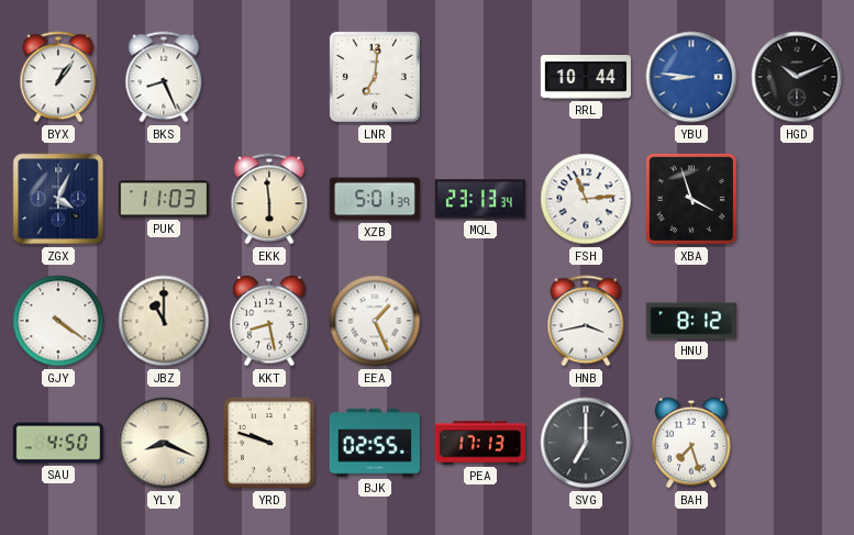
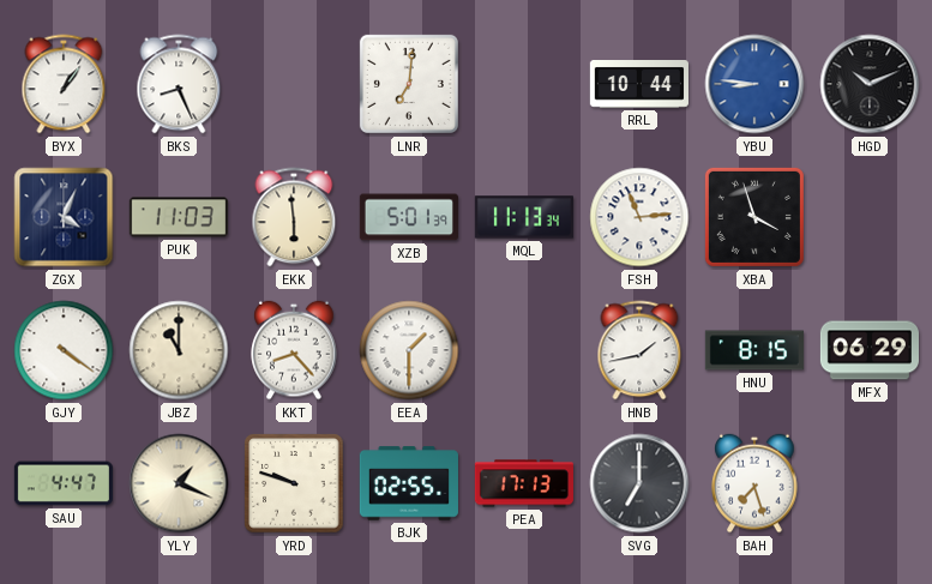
MQL: 23:13 -> 11:13 (524, 217)
KKT: 8:28 -> 8:23 (294, 350)
EEA: 1:26 -> 1:30 (409, 350)
HNB: 3:43 -> 1:43 (639, 350)
HNU: 8:12 -> 8:15 (754, 350)
MFX: none -> 06:29 (868, 350)
SAU: 4:50 -> 4:47 (62, 483)
YLY: 8:19 -> 1:19 (179, 483)
